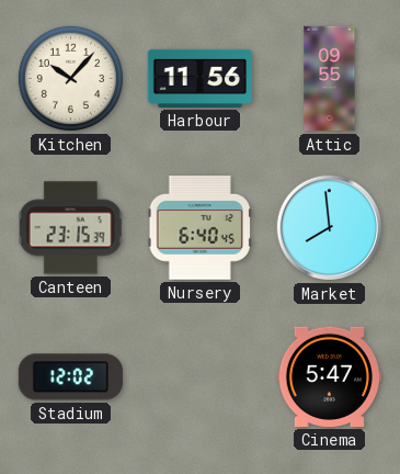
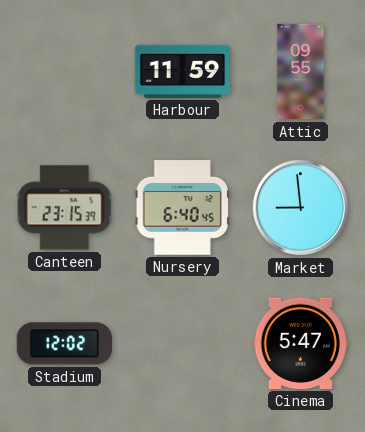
Kitchen: 10:07 -> none (70, 78)
Harbour: 11:56 -> 11:59 (182, 71)
Market: 7:59 -> 8:59 (301, 208)
